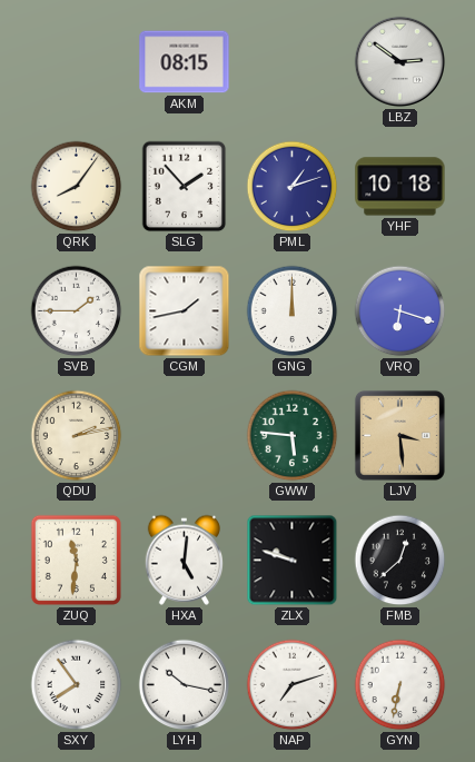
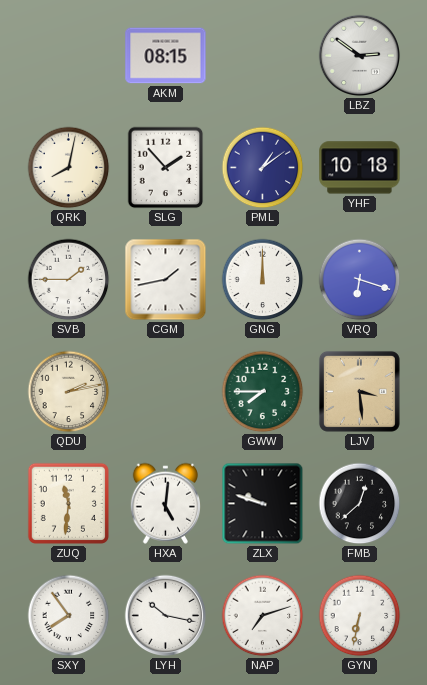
QRK: 8:06 -> 8:02 (69, 168)
PML: 1:12 -> 1:09 (263, 168)
GWW: 5:46 -> 7:45 (263, 392)
